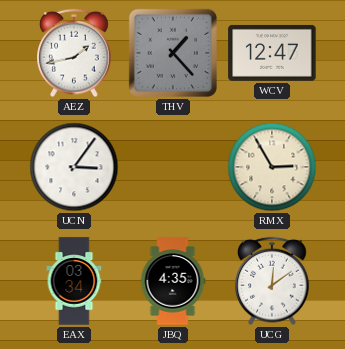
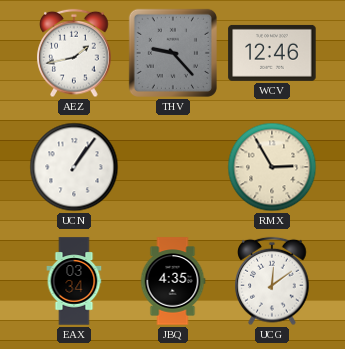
THV: 1:23 -> 9:23 (173, 53)
WCV: 12:47 -> 12:46 (272, 53)
UCN: 3:06 -> 1:06 (74, 167)
